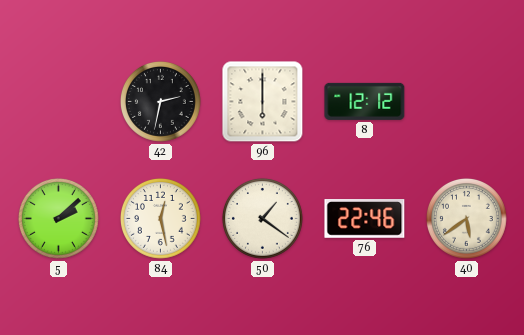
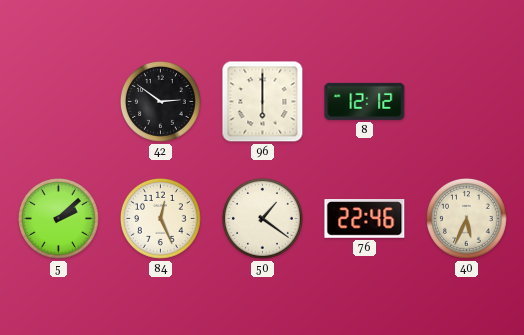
42: 2:32 -> 2:51 (160, 101)
84: 12:28 -> 12:26 (160, 218)
40: 5:39 -> 5:34 (466, 218)
